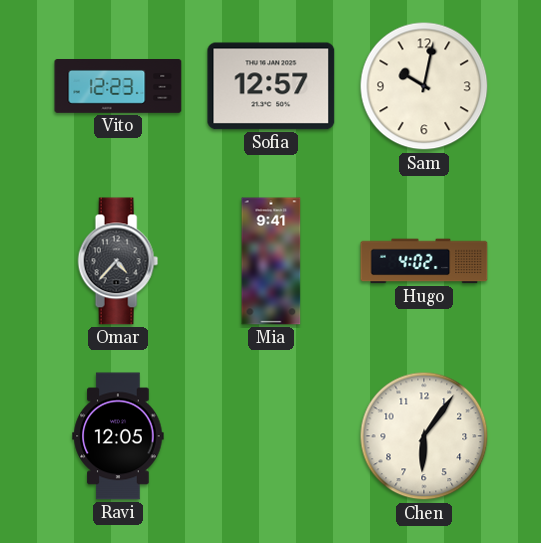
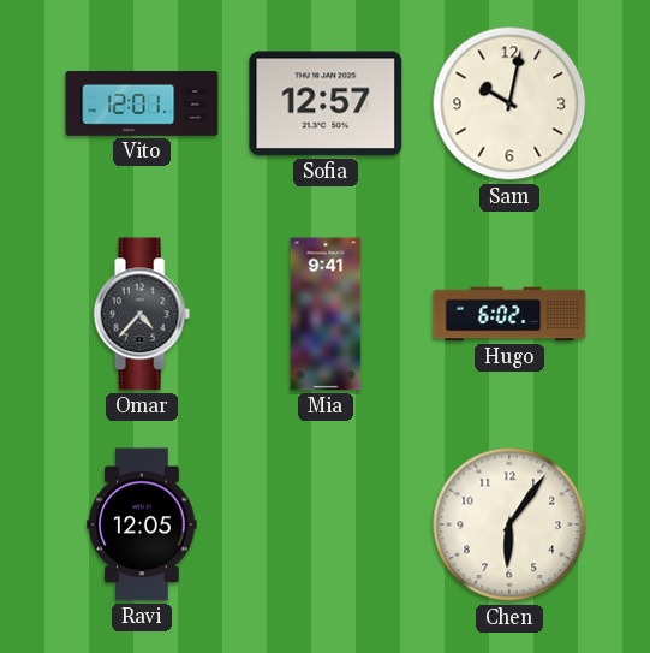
Vito: 12:23 -> 12:01 (142, 105)
Hugo: 4:02 -> 6:02 (509, 314)
